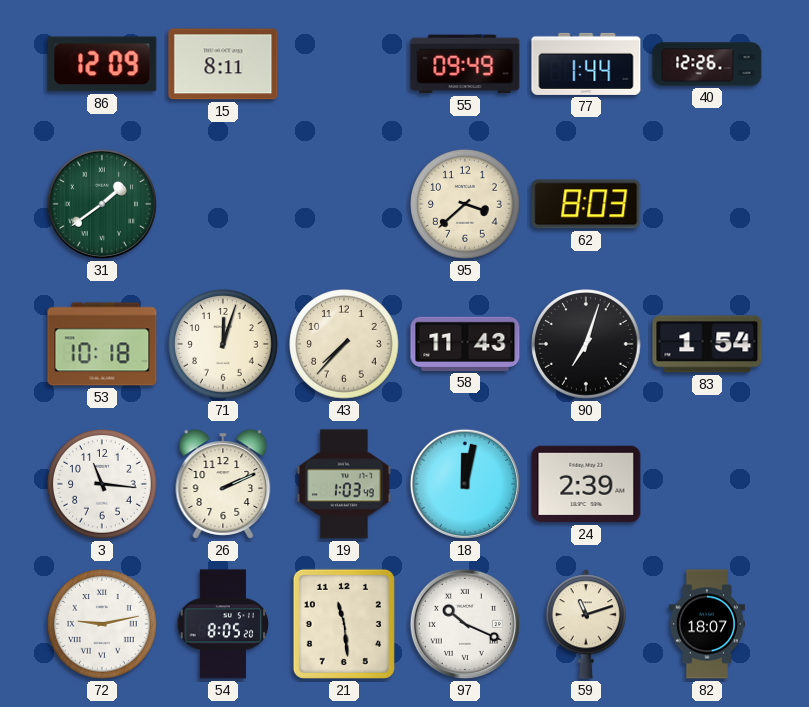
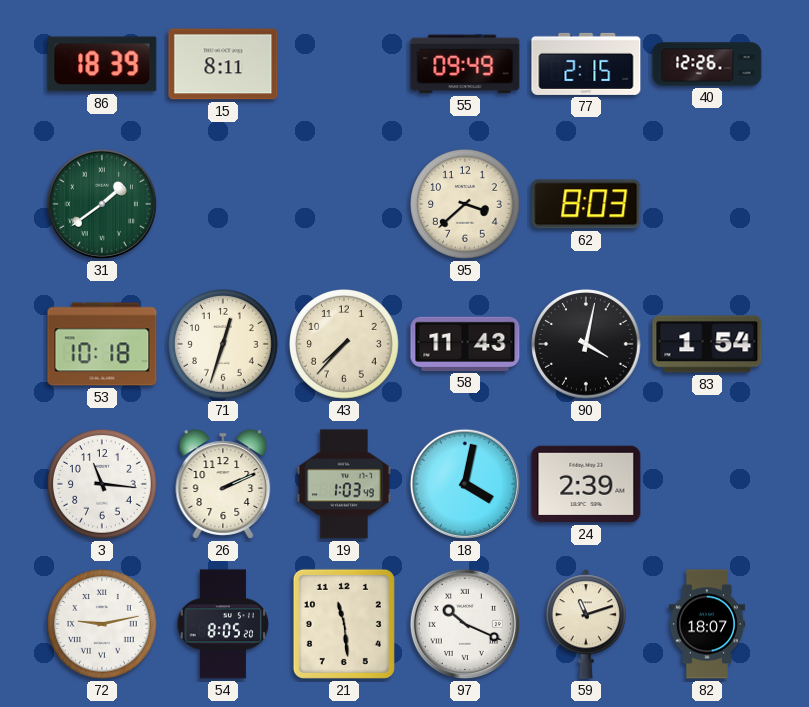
86: 12:09 -> 18:39 (102, 64)
77: 1:44 -> 2:15 (586, 64)
71: 12:03 -> 12:33 (223, 344)
90: 7:03 -> 4:02 (586, 344)
18: 12:02 -> 4:02 (465, 484)
